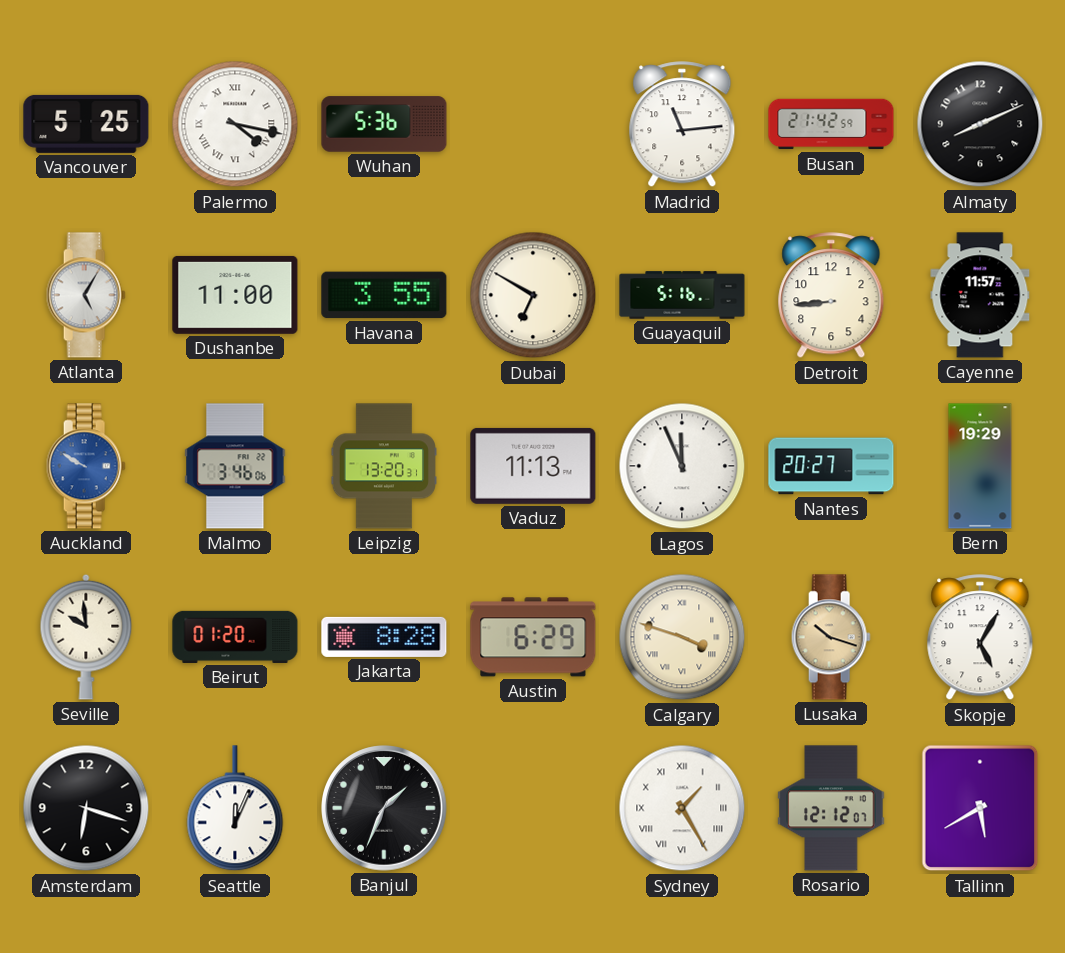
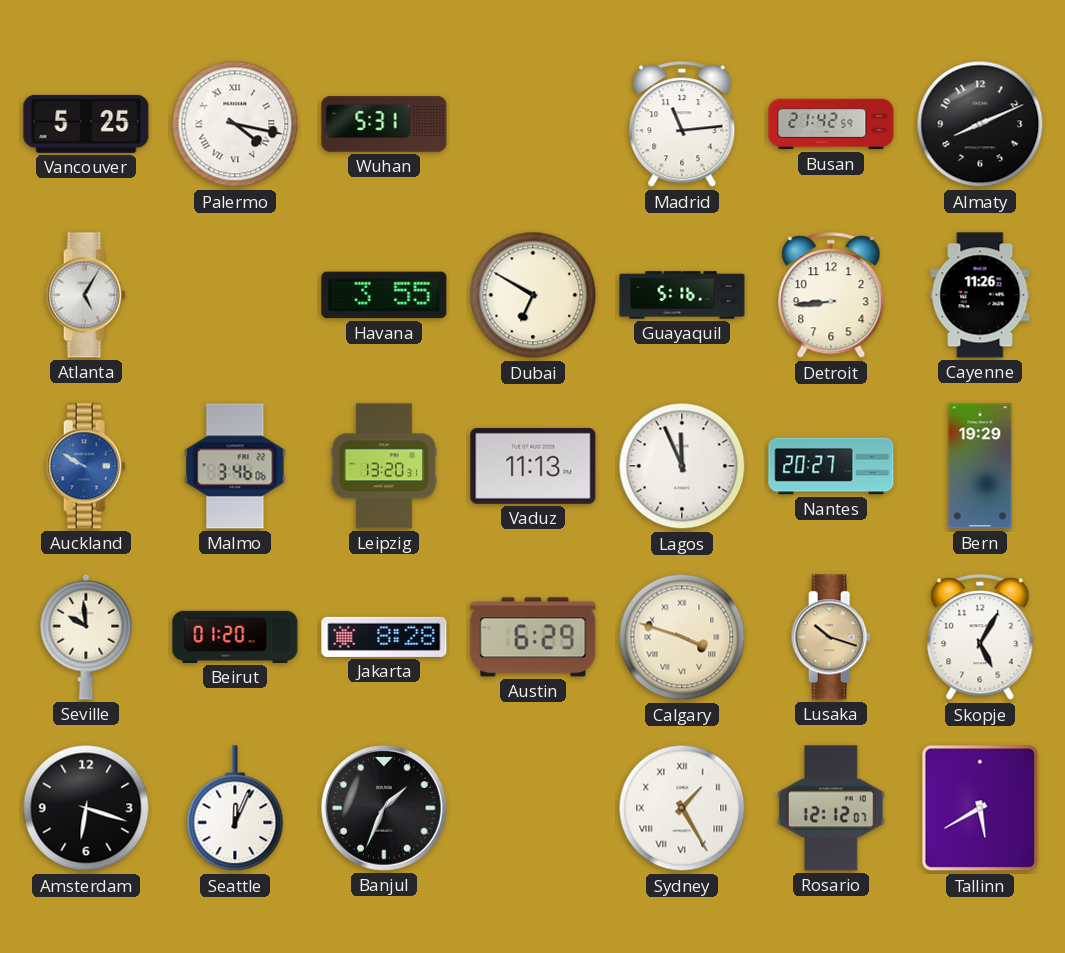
Wuhan: 5:36 -> 5:31 (384, 124)
Dushanbe: 11:00 -> none (235, 295)
Cayenne: 11:57 -> 11:26 (980, 295)
